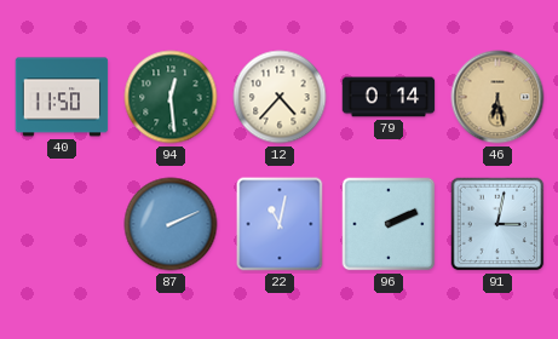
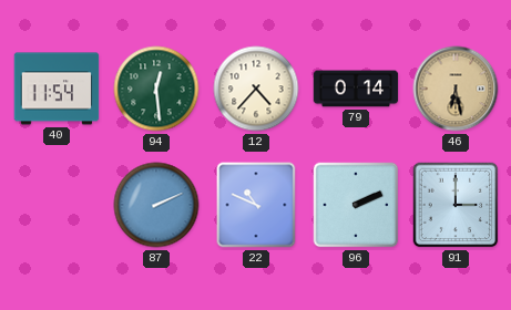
40: 11:50 -> 11:54 (57, 89)
22: 11:02 -> 10:49 (256, 205)
91: 3:02 -> 3:00 (456, 205)
